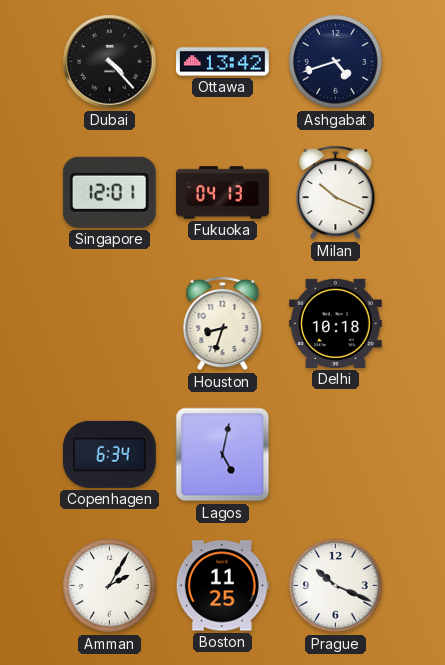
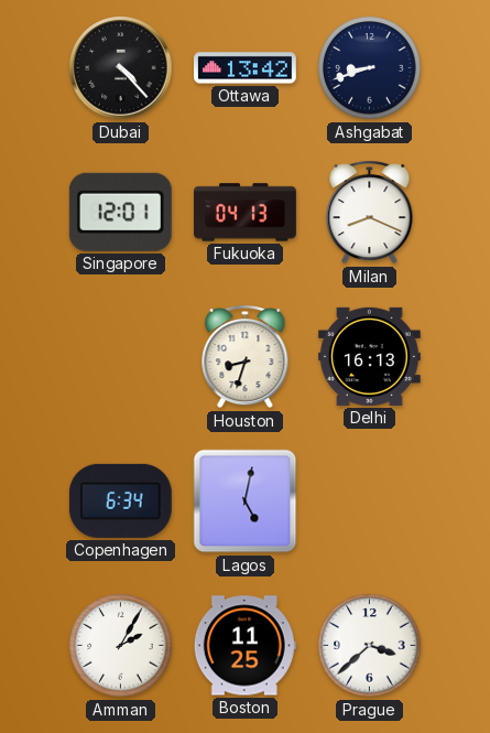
Ashgabat: 4:42 -> 8:42 (370, 68)
Milan: 10:19 -> 8:19 (370, 213)
Delhi: 10:18 -> 16:13 (369, 356)
Prague: 10:19 -> 3:38 (370, 646)
